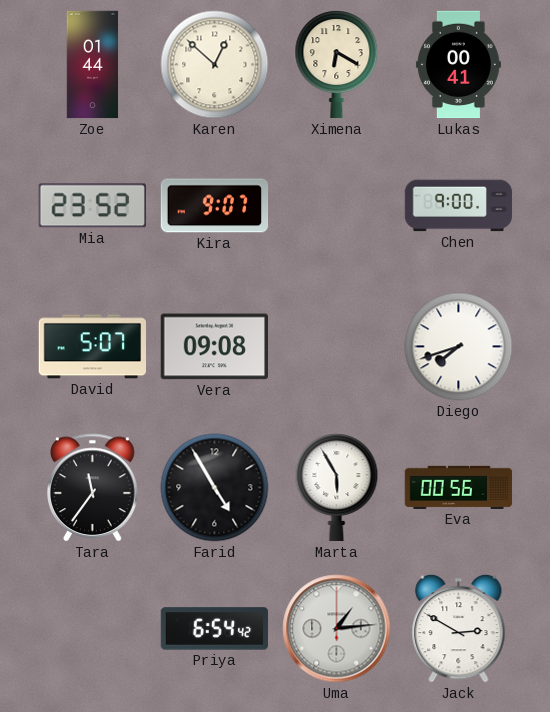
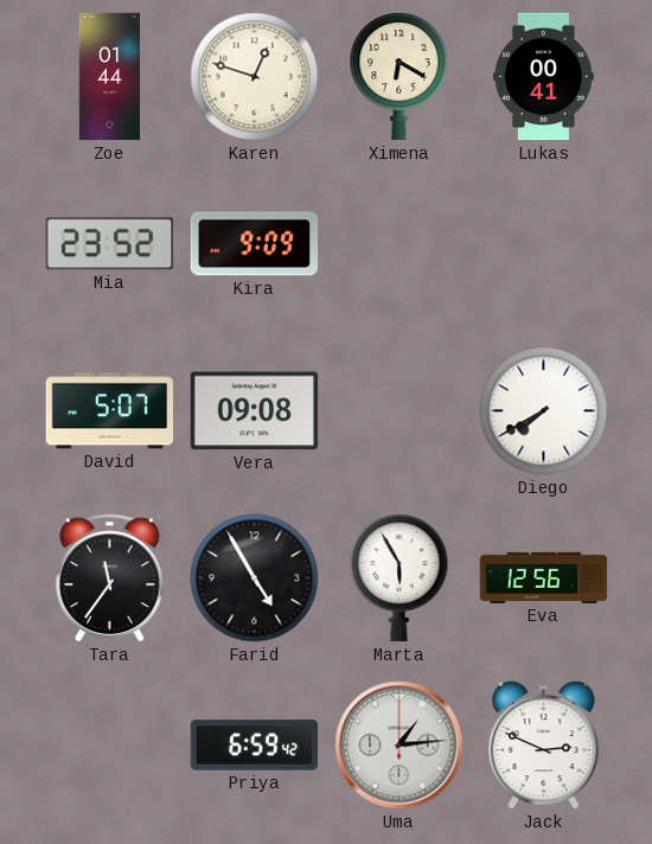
Karen: 12:52 -> 12:48 (255, 77)
Kira: 9:07 -> 9:09 (255, 244)
Chen: 9:00 -> none (459, 206)
Diego: 7:42 -> 7:40 (544, 411)
Eva: 00:56 -> 12:56 (544, 577)
Priya: 6:54 -> 6:59 (255, 746)
Jack: 2:50 -> 2:49 (544, 744)
